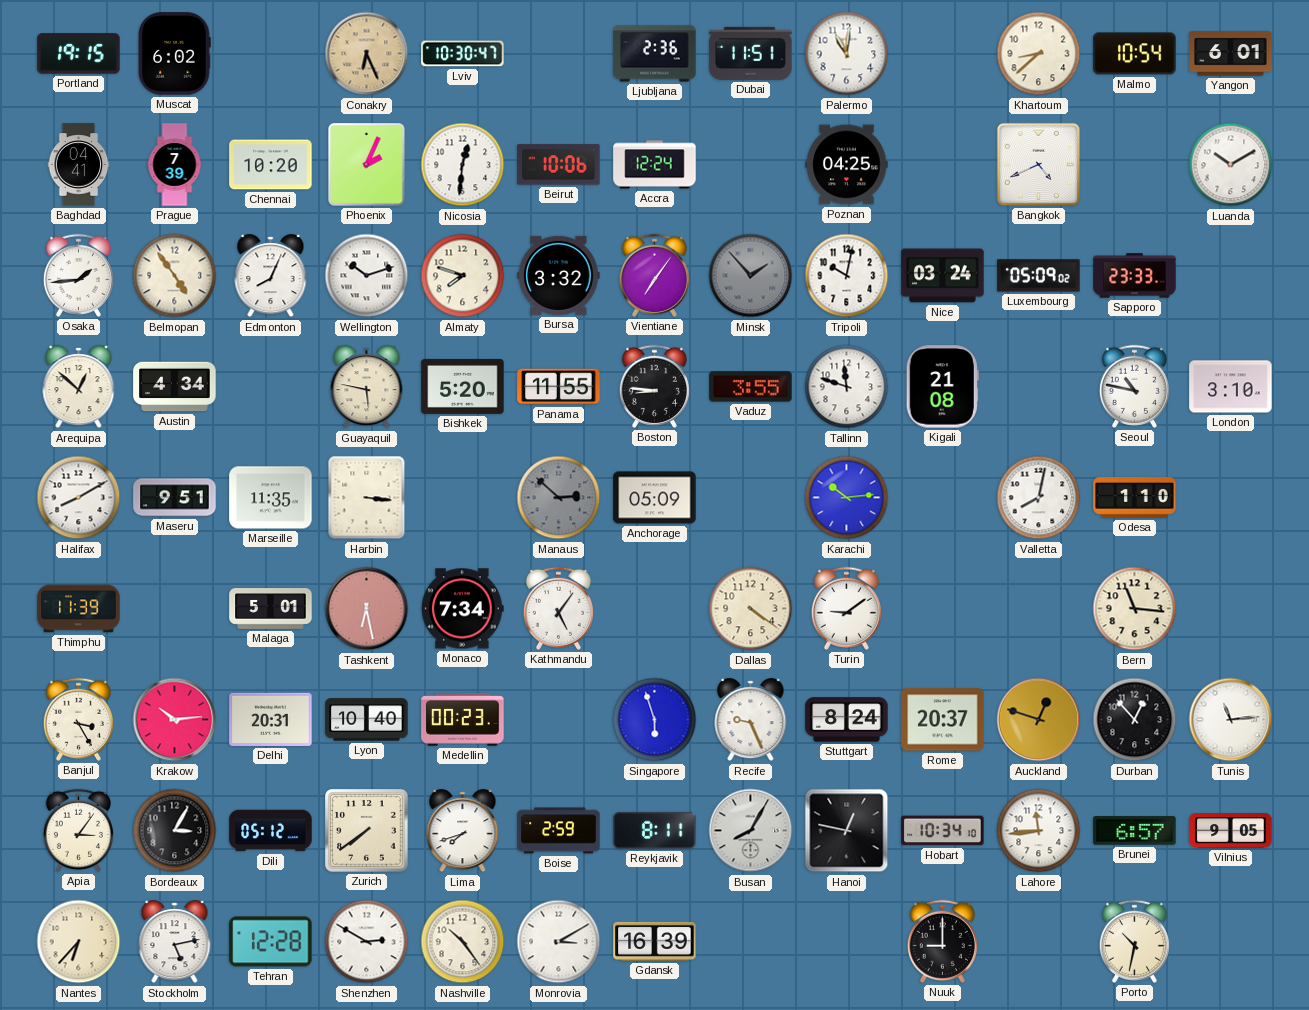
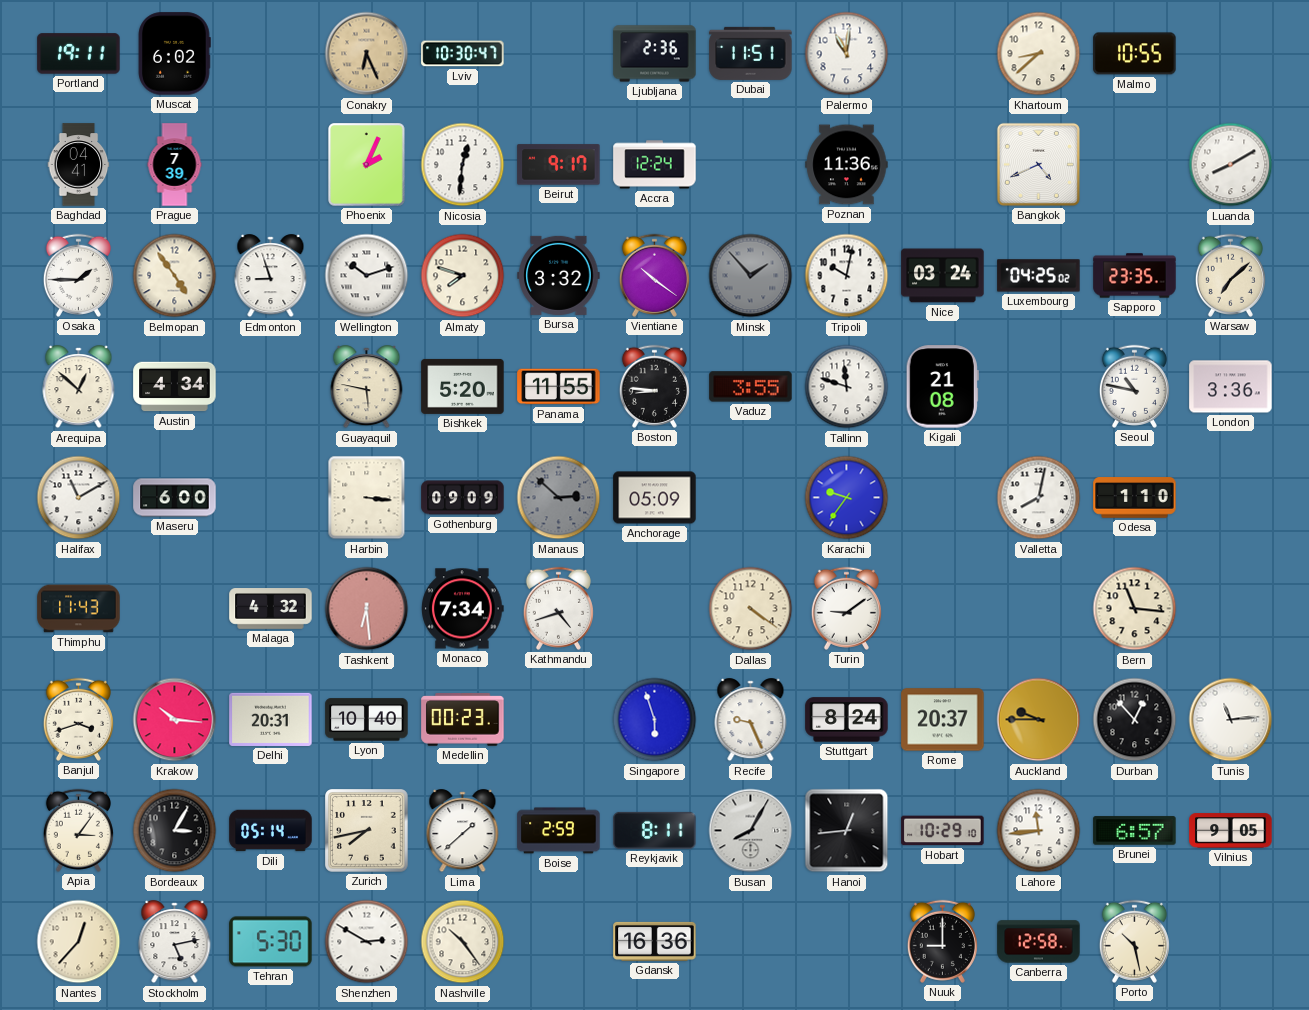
Portland: 19:15 -> 19:11 (79, 54)
Malmo: 10:54 -> 10:55 (1135, 54)
Yangon: 6:01 -> none (1231, 54)
Chennai: 10:20 -> none (271, 165)
Beirut: 10:06 -> 9:17 (559, 165)
Poznan: 04:25 -> 11:36 (847, 165)
Luanda: 10:10 -> 8:10 (1231, 165)
Osaka: 1:44 -> 1:45 (78, 275)
Edmonton: 8:04 -> 8:57 (271, 276)
Vientiane: 7:06 -> 10:21 (654, 275)
Luxembourg: 05:09 -> 04:25 (1039, 276)
Sapporo: 23:33 -> 23:35 (1135, 276)
Warsaw: none -> 7:08 (1230, 275)
London: 3:10 -> 3:36 (1231, 387)
Halifax: 8:10 -> 11:10 (79, 498)
Maseru: 9:51 -> 6:00 (175, 498)
Marseille: 11:35 -> none (271, 498)
Gothenburg: none -> 09:09 (463, 498)
Karachi: 10:14 -> 9:36 (847, 498)
Thimphu: 11:39 -> 11:43 (79, 609)
Malaga: 5:01 -> 4:32 (271, 609)
Tashkent: 6:28 -> 6:29 (367, 609)
Kathmandu: 5:06 -> 4:42 (558, 608)
Banjul: 3:25 -> 3:42 (78, 719)
Krakow: 10:14 -> 10:16 (175, 720)
Auckland: 12:48 -> 9:45 (1039, 720)
Dili: 05:12 -> 05:14 (271, 831)
Zurich: 7:39 -> 7:43 (367, 831)
Lima: 7:42 -> 1:38 (463, 831)
Hanoi: 12:47 -> 12:44 (847, 831)
Hobart: 10:34 -> 10:29 (943, 831)
Nantes: 6:37 -> 12:37 (79, 942)
Tehran: 12:28 -> 5:30 (271, 942)
Monrovia: 3:10 -> none (559, 942)
Gdansk: 16:39 -> 16:36 (655, 941)
Canberra: none -> 12:58 (1039, 942)
Porto: 10:32 -> 10:28 (1134, 941)
